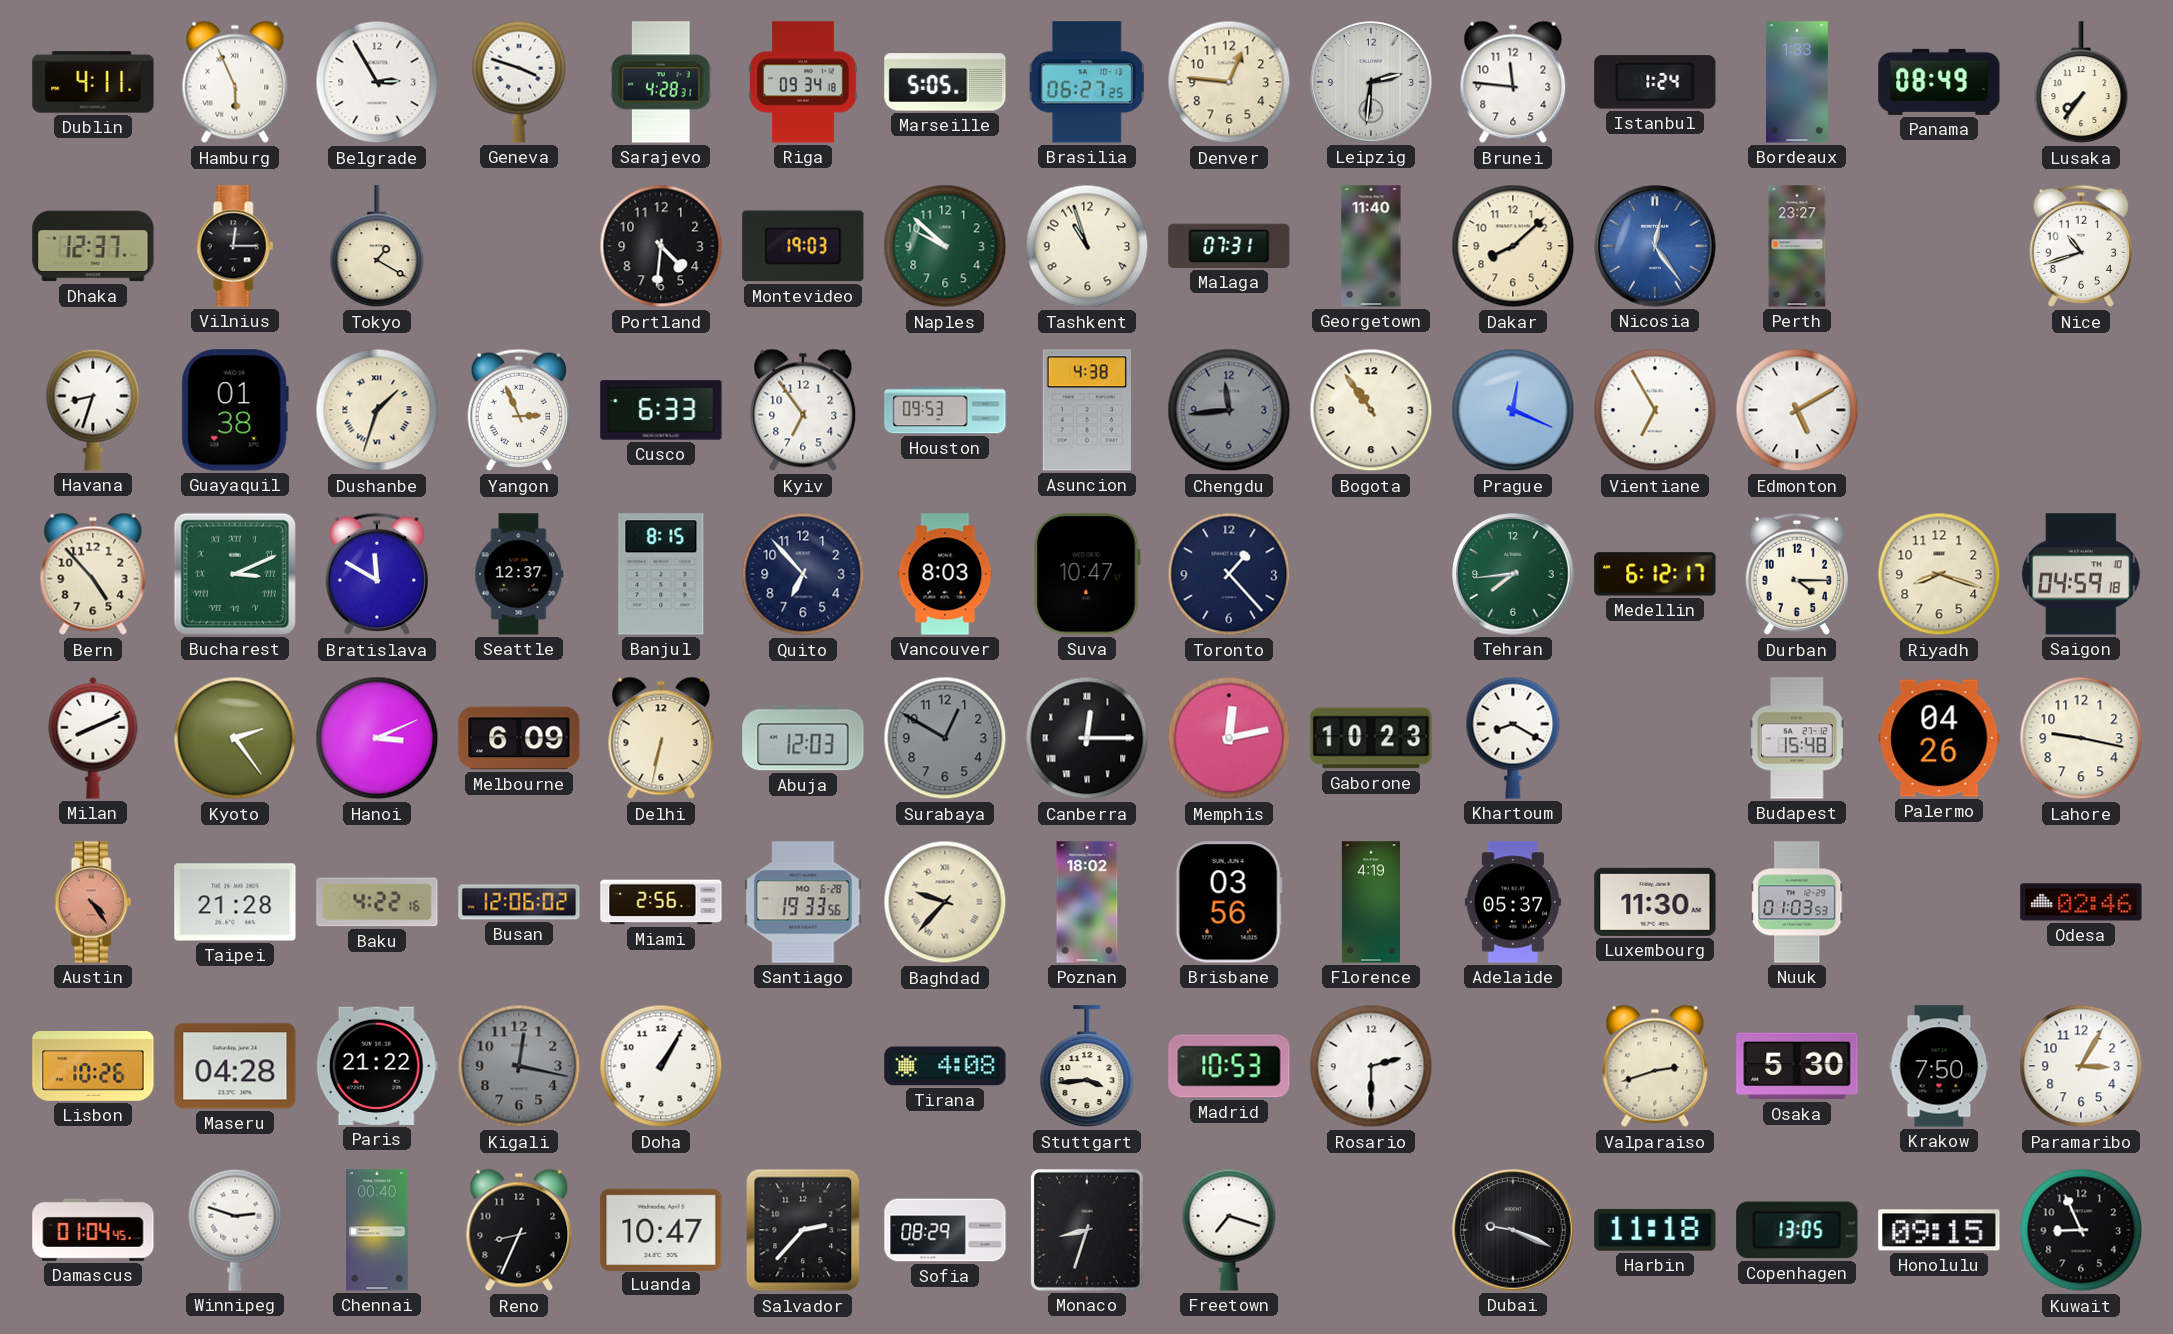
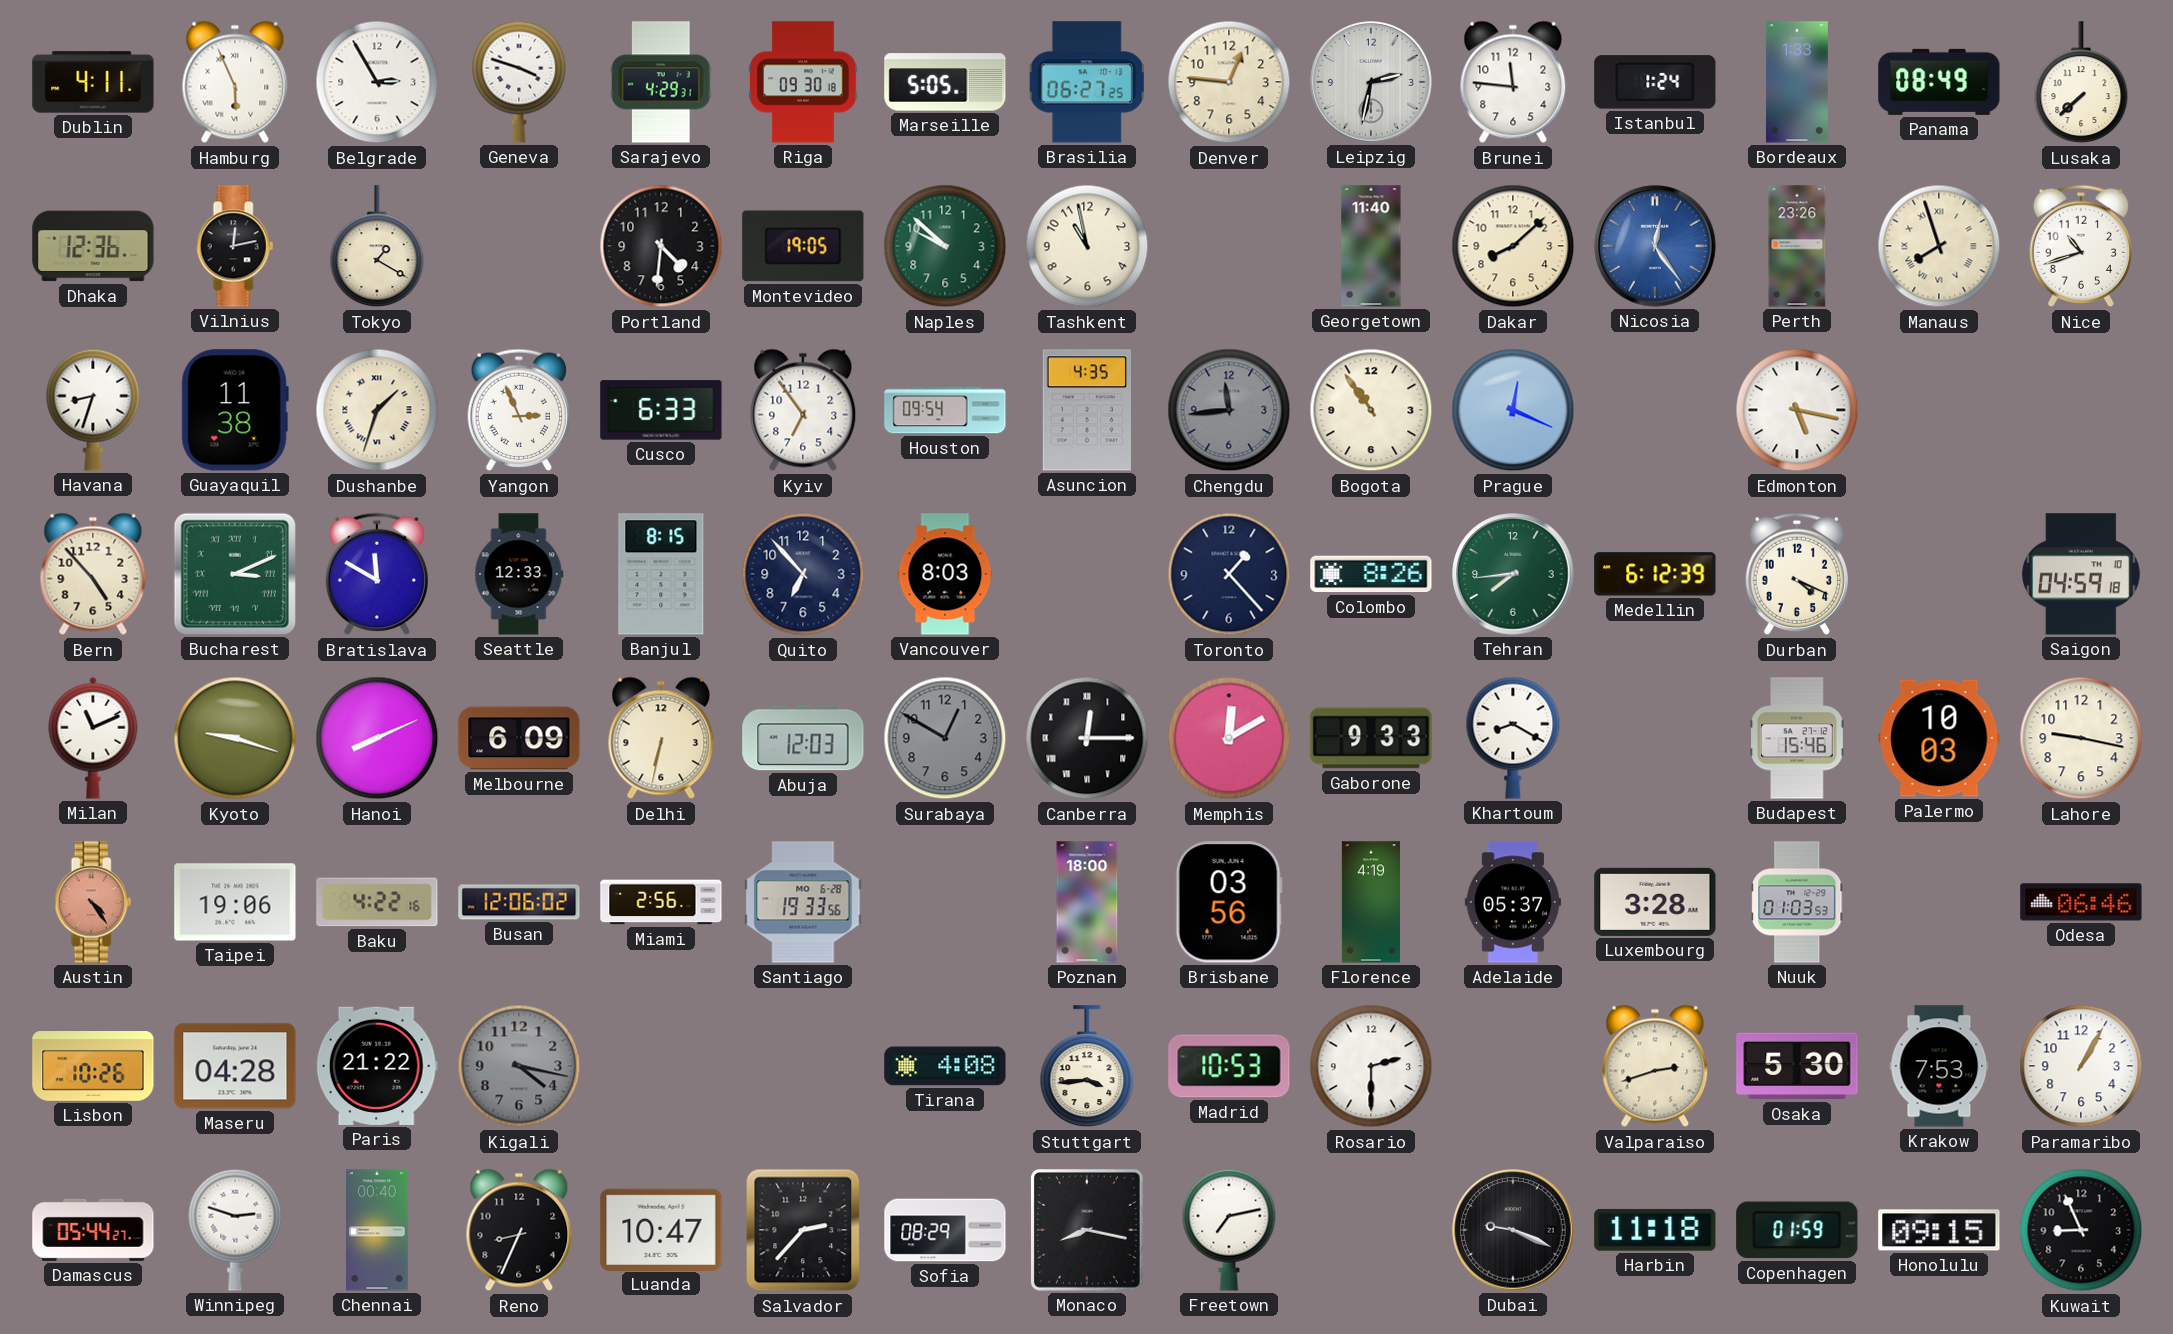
Sarajevo: 4:28 -> 4:29 (662, 82)
Riga: 09:34 -> 09:30 (803, 82)
Leipzig: 2:31 -> 2:32 (1371, 82)
Lusaka: 7:36 -> 7:38 (2081, 83)
Dhaka: 12:37 -> 12:36 (93, 246)
Vilnius: 12:15 -> 12:13 (235, 246)
Montevideo: 19:03 -> 19:05 (803, 246)
Tashkent: 10:57 -> 10:58 (1087, 246)
Malaga: 07:31 -> none (1229, 246)
Perth: 23:27 -> 23:26 (1797, 246)
Manaus: none -> 7:57 (1939, 246)
Guayaquil: 01:38 -> 11:38 (235, 410)
Houston: 09:53 -> 09:54 (945, 410)
Asuncion: 4:38 -> 4:35 (1086, 410)
Vientiane: 6:55 -> none (1655, 410)
Edmonton: 5:10 -> 5:17 (1797, 410)
Seattle: 12:37 -> 12:33 (519, 574)
Suva: 10:47 -> none (1087, 574)
Colombo: none -> 8:26 (1371, 574)
Medellin: 6:12:17 -> 6:12:39 (1655, 574)
Durban: 4:15 -> 4:19 (1796, 574)
Riyadh: 8:18 -> none (1939, 574)
Milan: 8:11 -> 11:11 (93, 738)
Kyoto: 2:24 -> 9:18 (235, 738)
Hanoi: 3:11 -> 8:11 (377, 738)
Memphis: 12:13 -> 12:10 (1229, 738)
Gaborone: 10:23 -> 9:33 (1371, 738)
Budapest: 15:48 -> 15:46 (1797, 738)
Palermo: 04:26 -> 10:03 (1939, 738)
Taipei: 21:28 -> 19:06 (235, 902)
Baghdad: 9:37 -> none (945, 902)
Poznan: 18:02 -> 18:00 (1087, 902)
Luxembourg: 11:30 -> 3:28 (1655, 902)
Odesa: 02:46 -> 06:46 (2081, 902)
Kigali: 12:17 -> 4:17 (519, 1066)
Doha: 1:05 -> none (661, 1066)
Krakow: 7:50 -> 7:53 (1939, 1066)
Paramaribo: 3:05 -> 1:05 (2081, 1066)
Damascus: 01:04 -> 05:44 (93, 1230)
Monaco: 8:33 -> 8:17 (1087, 1230)
Freetown: 7:18 -> 7:13 (1229, 1230)
Copenhagen: 13:05 -> 01:59 (1797, 1230)
